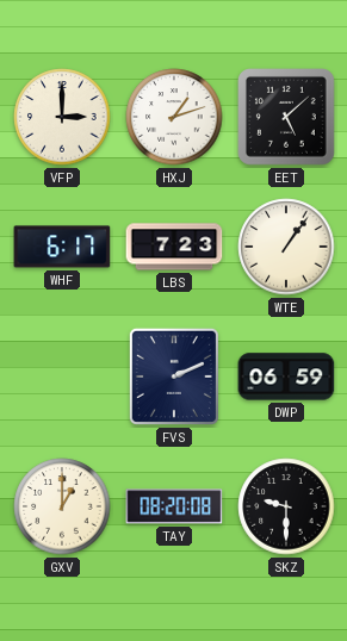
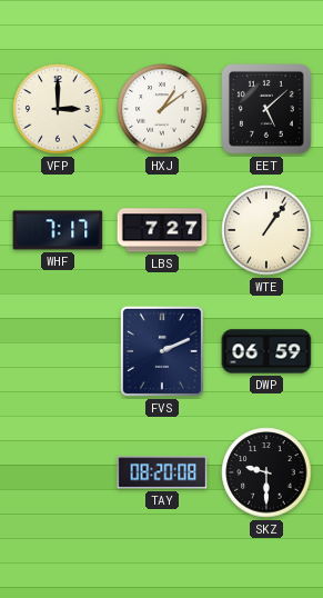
HXJ: 1:12 -> 1:09 (162, 109)
WHF: 6:17 -> 7:17 (58, 230)
LBS: 7:23 -> 7:27 (162, 230)
GXV: 1:00 -> none (62, 506)
